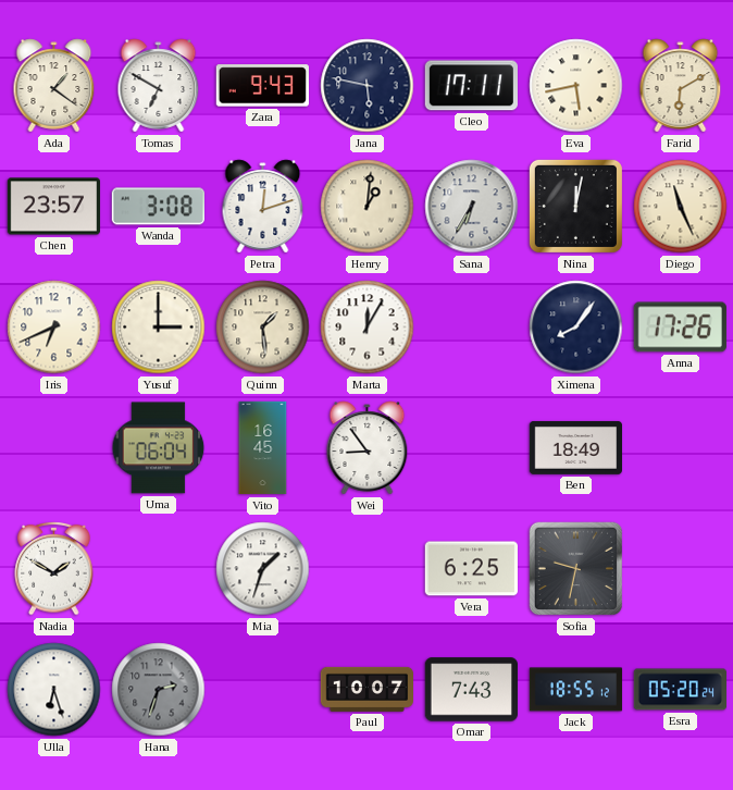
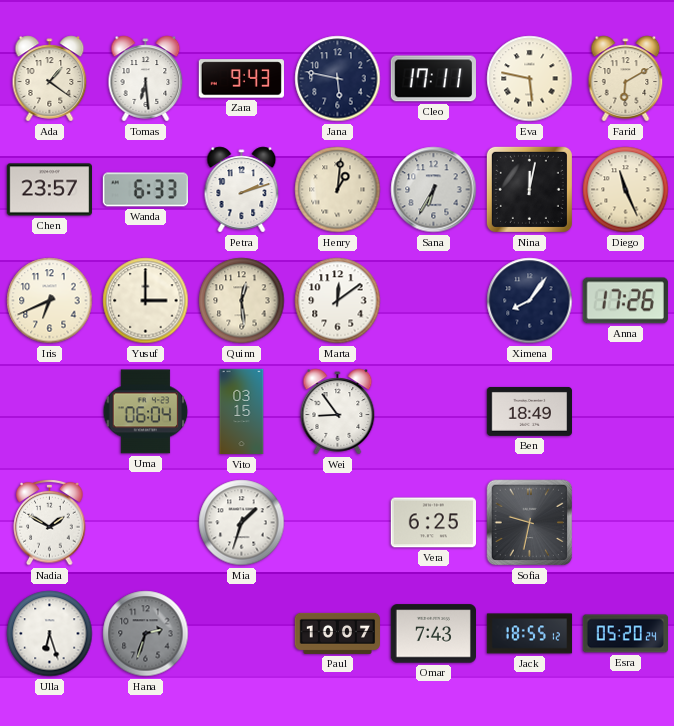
Tomas: 6:50 -> 6:29 (146, 79)
Eva: 5:43 -> 5:47 (530, 79)
Wanda: 3:08 -> 6:33 (145, 190)
Petra: 12:12 -> 2:12 (242, 190)
Quinn: 1:29 -> 12:29 (242, 301)
Marta: 12:05 -> 12:09 (338, 301)
Vito: 16:45 -> 03:15 (242, 412)
